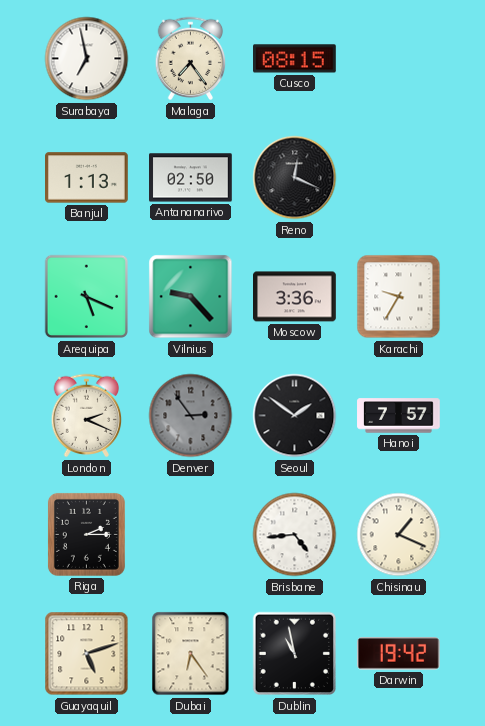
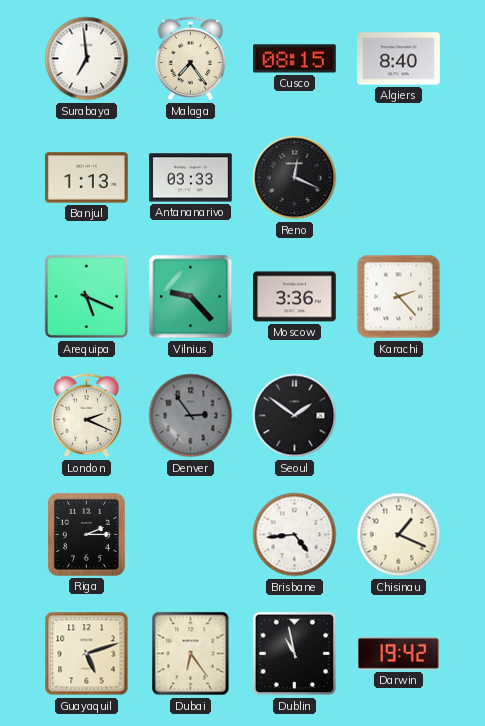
Surabaya: 6:58 -> 6:59 (87, 59)
Algiers: none -> 8:40 (399, 59)
Antananarivo: 02:50 -> 03:33 (191, 178)
Karachi: 9:35 -> 2:23 (399, 297)
Hanoi: 7:57 -> none (399, 416)
